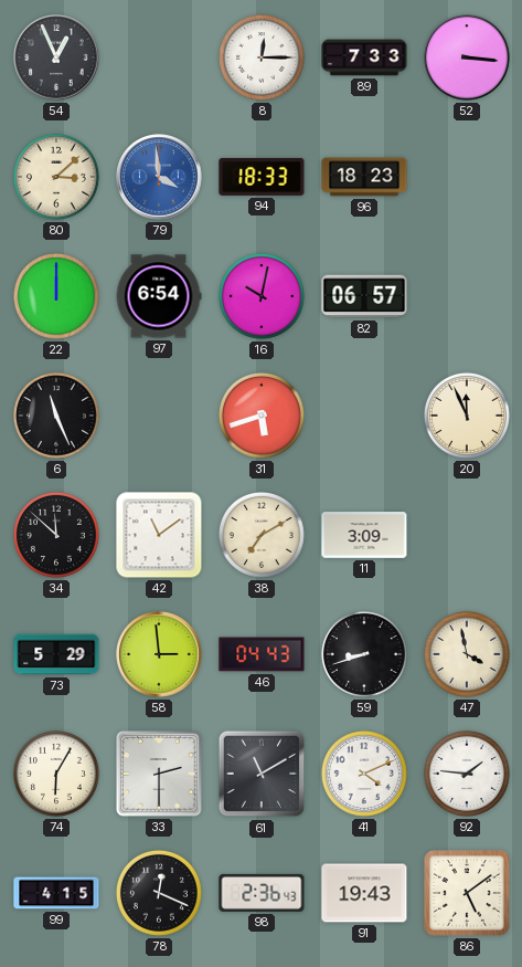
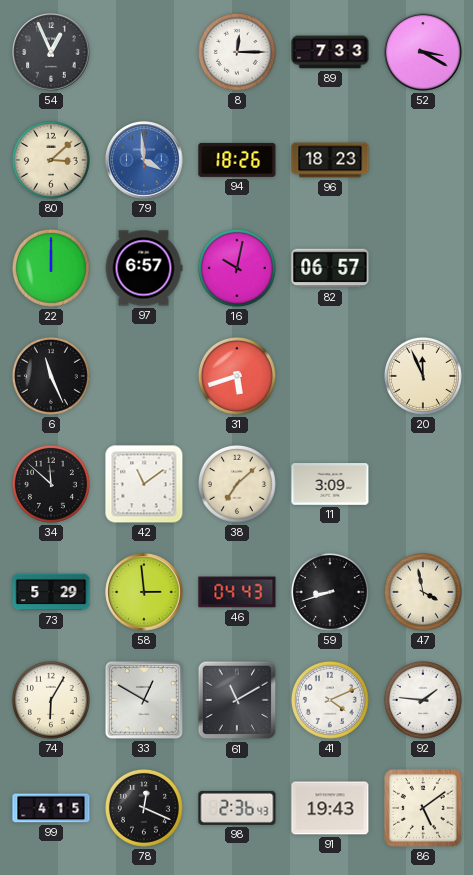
52: 3:16 -> 3:20 (423, 52)
94: 18:33 -> 18:26 (237, 160)
97: 6:54 -> 6:57 (144, 268)
38: 7:10 -> 7:08 (237, 484)
33: 2:30 -> 12:50 (144, 700)
